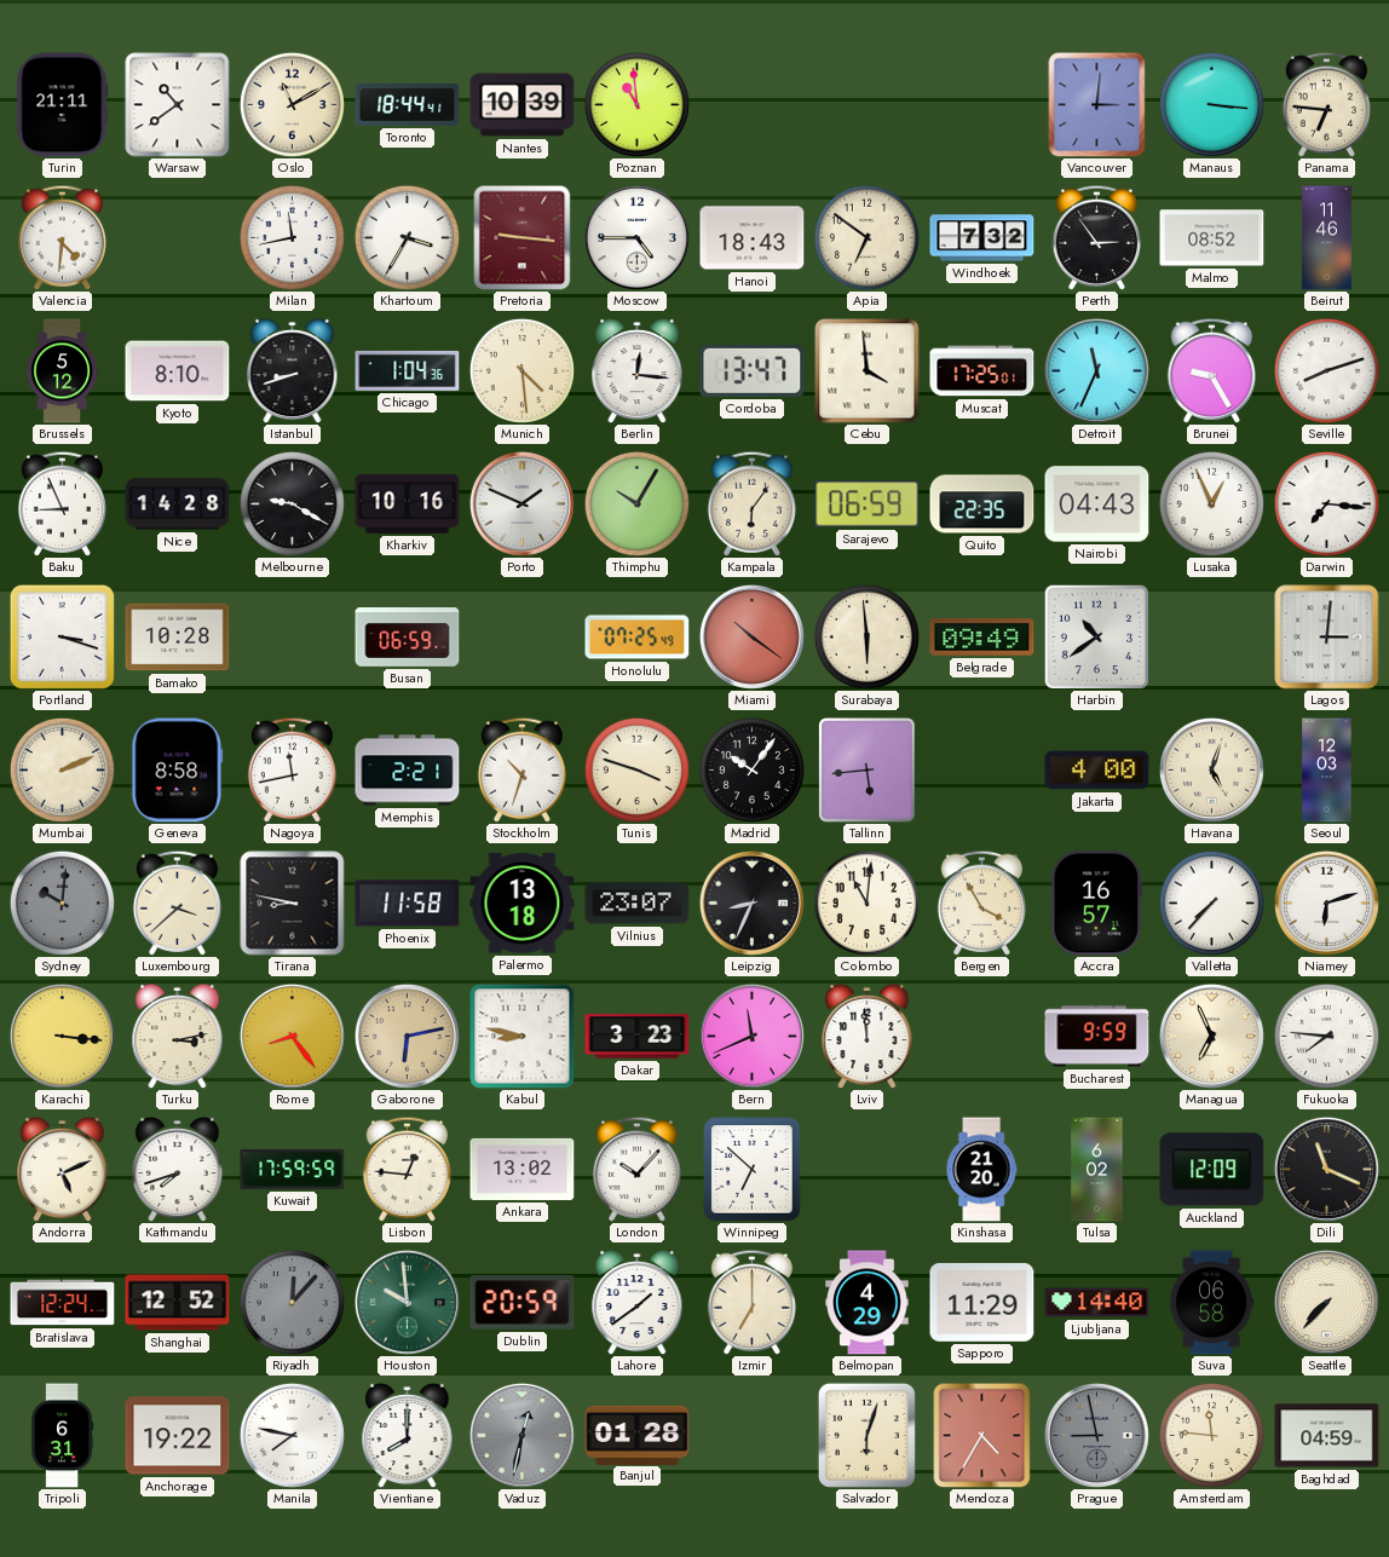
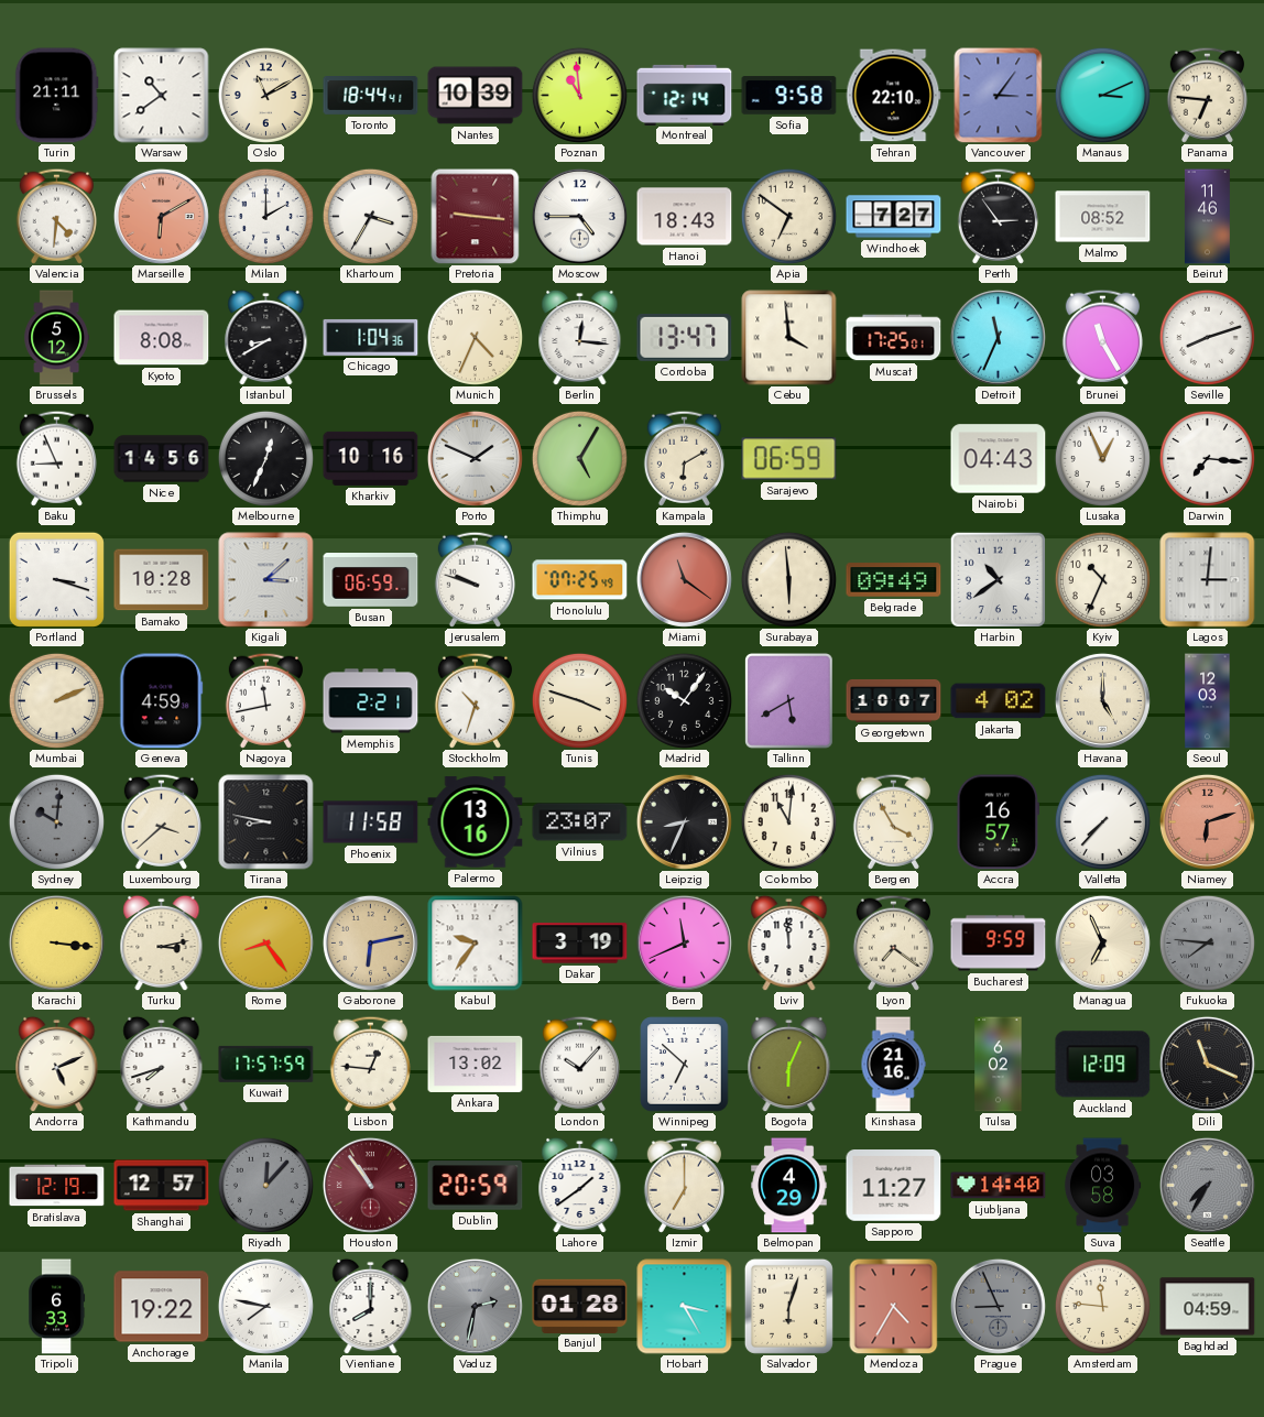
Montreal: none -> 12:14 (685, 95)
Sofia: none -> 9:58 (789, 96)
Tehran: none -> 22:10 (893, 96)
Vancouver: 3:01 -> 3:06 (999, 95)
Manaus: 3:16 -> 3:11 (1102, 95)
Marseille: none -> 6:10 (161, 216)
Milan: 11:43 -> 2:00 (265, 216)
Windhoek: 7:32 -> 7:27 (894, 217)
Kyoto: 8:10 -> 8:08 (162, 338)
Istanbul: 8:42 -> 8:40 (266, 337)
Munich: 4:29 -> 4:34 (475, 337)
Brunei: 9:25 -> 11:25 (1102, 337)
Nice: 14:28 -> 14:56 (162, 459)
Melbourne: 9:20 -> 12:34 (265, 458)
Thimphu: 10:05 -> 5:05 (579, 458)
Kampala: 6:06 -> 6:10 (684, 458)
Quito: 22:35 -> none (982, 504)
Kigali: none -> 3:08 (266, 580)
Jerusalem: none -> 9:48 (475, 579)
Miami: 10:21 -> 11:21 (684, 579)
Kyiv: none -> 10:34 (1102, 579)
Geneva: 8:58 -> 4:59 (162, 701)
Tallinn: 5:44 -> 5:40 (789, 701)
Georgetown: none -> 10:07 (894, 700)
Jakarta: 4:00 -> 4:02 (999, 701)
Havana: 5:03 -> 5:00 (1102, 700)
Palermo: 13:18 -> 13:16 (476, 822)
Niamey dial: white -> salmon (1207, 821)
Kabul: 8:47 -> 9:36 (476, 944)
Dakar: 3:23 -> 3:19 (580, 944)
Lyon: none -> 7:21 (893, 942)
Fukuoka dial: white -> grey (1207, 942)
Kuwait: 17:59 -> 17:57 (266, 1064)
Bogota: none -> 6:04 (789, 1064)
Kinshasa: 21:20 -> 21:16 (893, 1065)
Bratislava: 12:24 -> 12:19 (57, 1186)
Shanghai: 12:52 -> 12:57 (162, 1186)
Houston: 9:59 -> 10:54 (370, 1185)
Houston dial: green -> burgundy (370, 1185)
Sapporo: 11:29 -> 11:27 (894, 1186)
Suva: 06:58 -> 03:58 (1102, 1186)
Seattle: 7:37 -> 7:35 (1207, 1185)
Seattle dial: cream -> grey (1207, 1185)
Tripoli: 6:31 -> 6:33 (57, 1307)
Vaduz: 12:32 -> 2:32 (475, 1306)
Hobart: none -> 3:25 (685, 1307)
Prague: 8:58 -> 8:56 (998, 1306)
